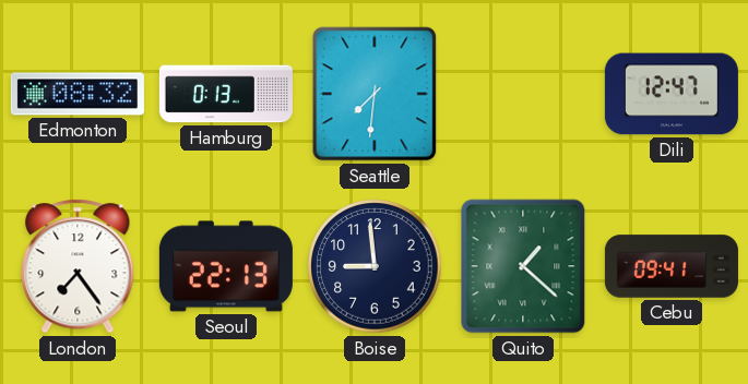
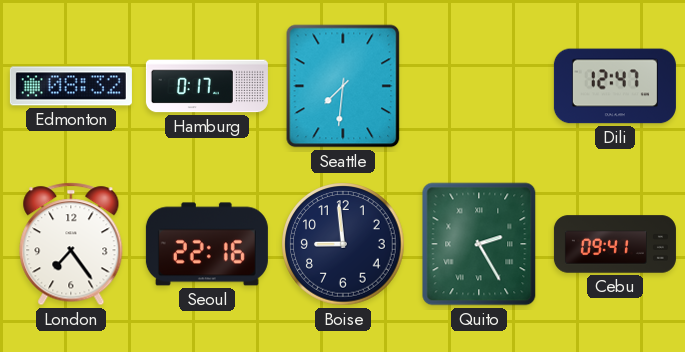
Hamburg: 0:13 -> 0:17 (207, 86)
Seoul: 22:13 -> 22:16 (207, 244)
Quito: 1:22 -> 2:25 (479, 244)
